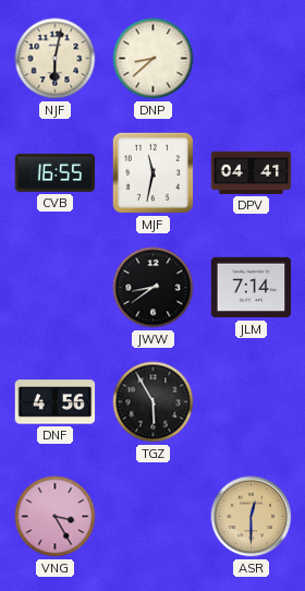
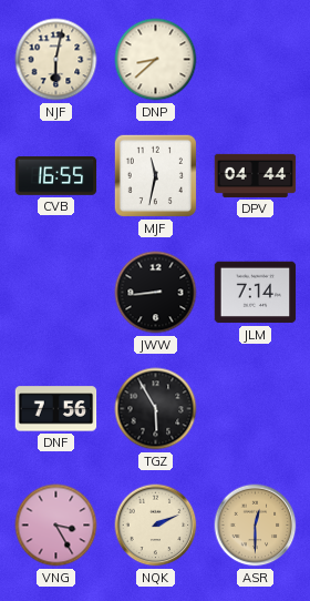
DPV: 04:41 -> 04:44 (256, 175)
JWW: 8:39 -> 8:44 (156, 293)
DNF: 4:56 -> 7:56 (56, 409)
NQK: none -> 2:11 (156, 526)
